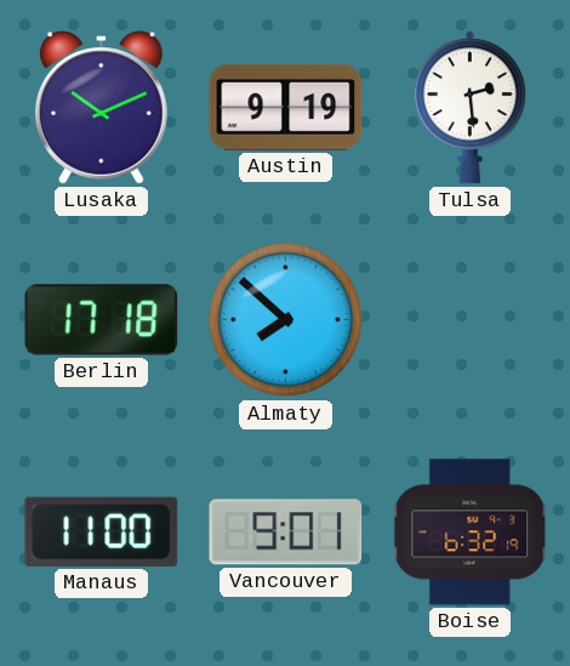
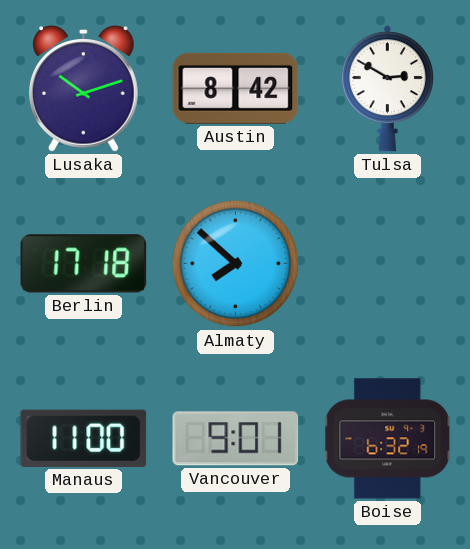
Lusaka: 10:11 -> 10:12 (84, 89)
Austin: 9:19 -> 8:42 (236, 88)
Tulsa: 2:29 -> 2:50 (387, 89)
